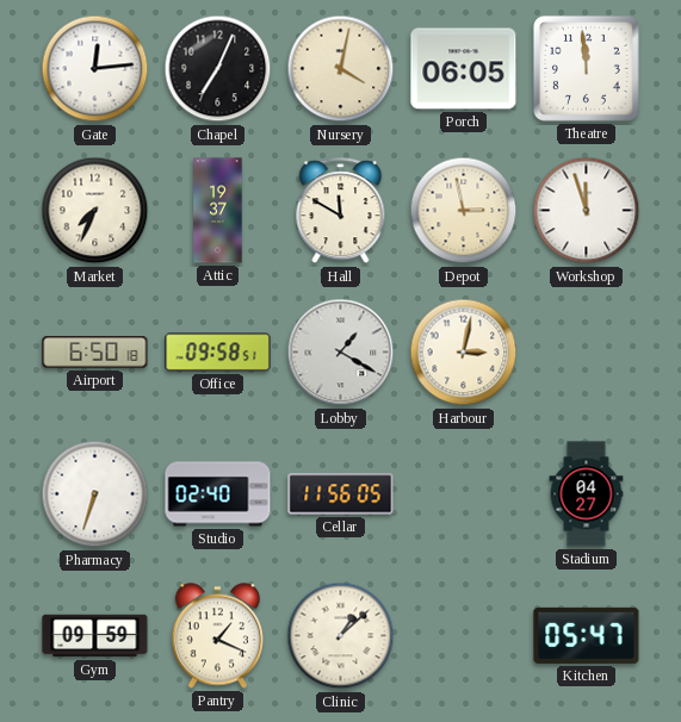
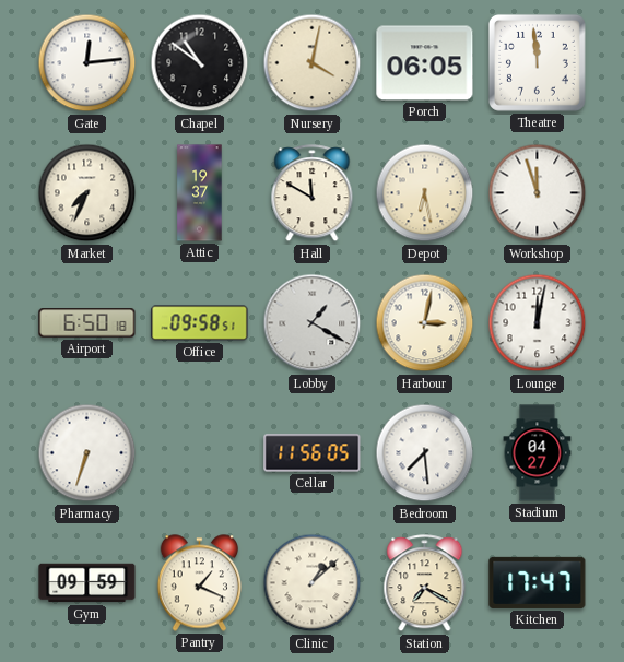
Chapel: 7:04 -> 10:51 (200, 63)
Depot: 2:58 -> 6:28 (425, 193)
Lounge: none -> 12:02 (538, 323)
Studio: 02:40 -> none (218, 494)
Bedroom: none -> 7:29 (425, 453)
Station: none -> 7:20 (425, 583)
Kitchen: 05:47 -> 17:47 (538, 582)
